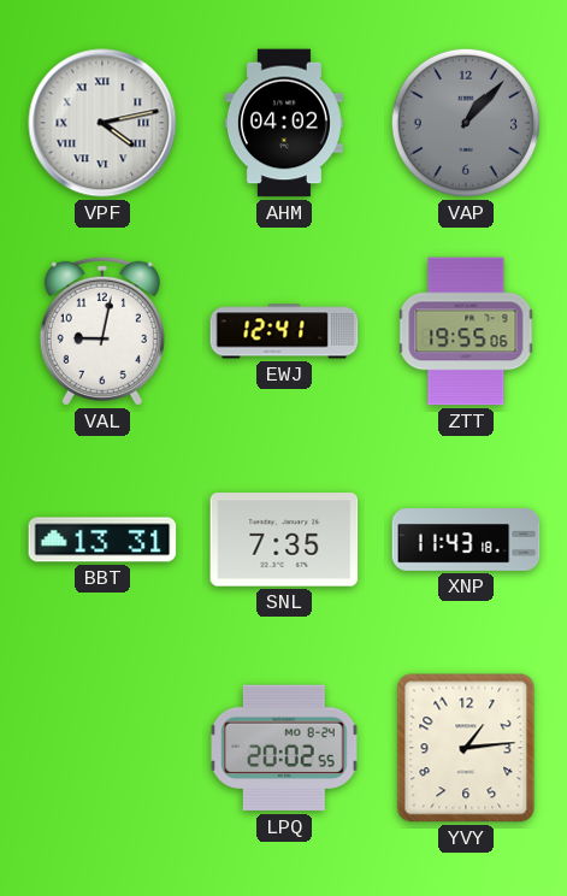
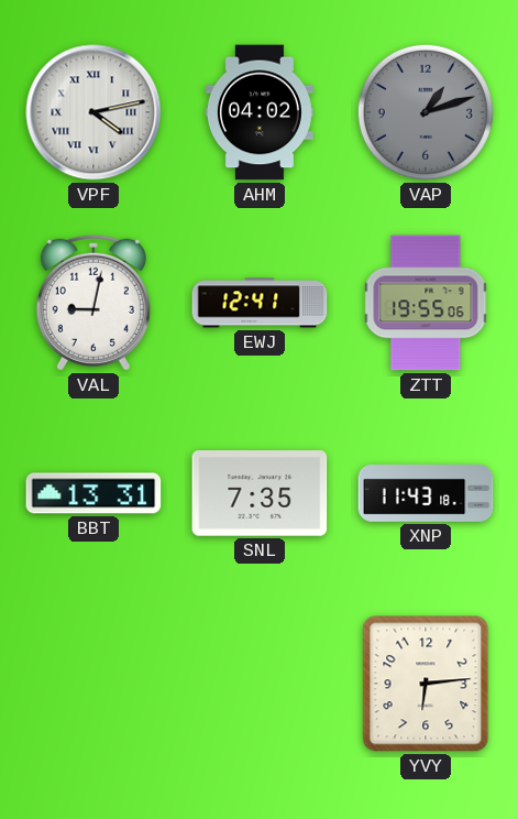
VAP: 1:07 -> 1:12 (426, 112)
LPQ: 20:02 -> none (284, 748)
YVY: 1:14 -> 6:14 (426, 684)
